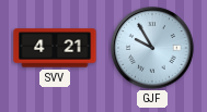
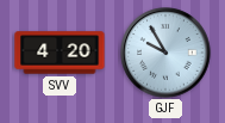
SVV: 4:21 -> 4:20 (60, 53)
